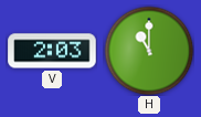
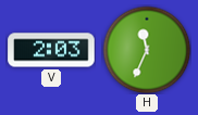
H: 11:00 -> 11:34 (147, 50)
